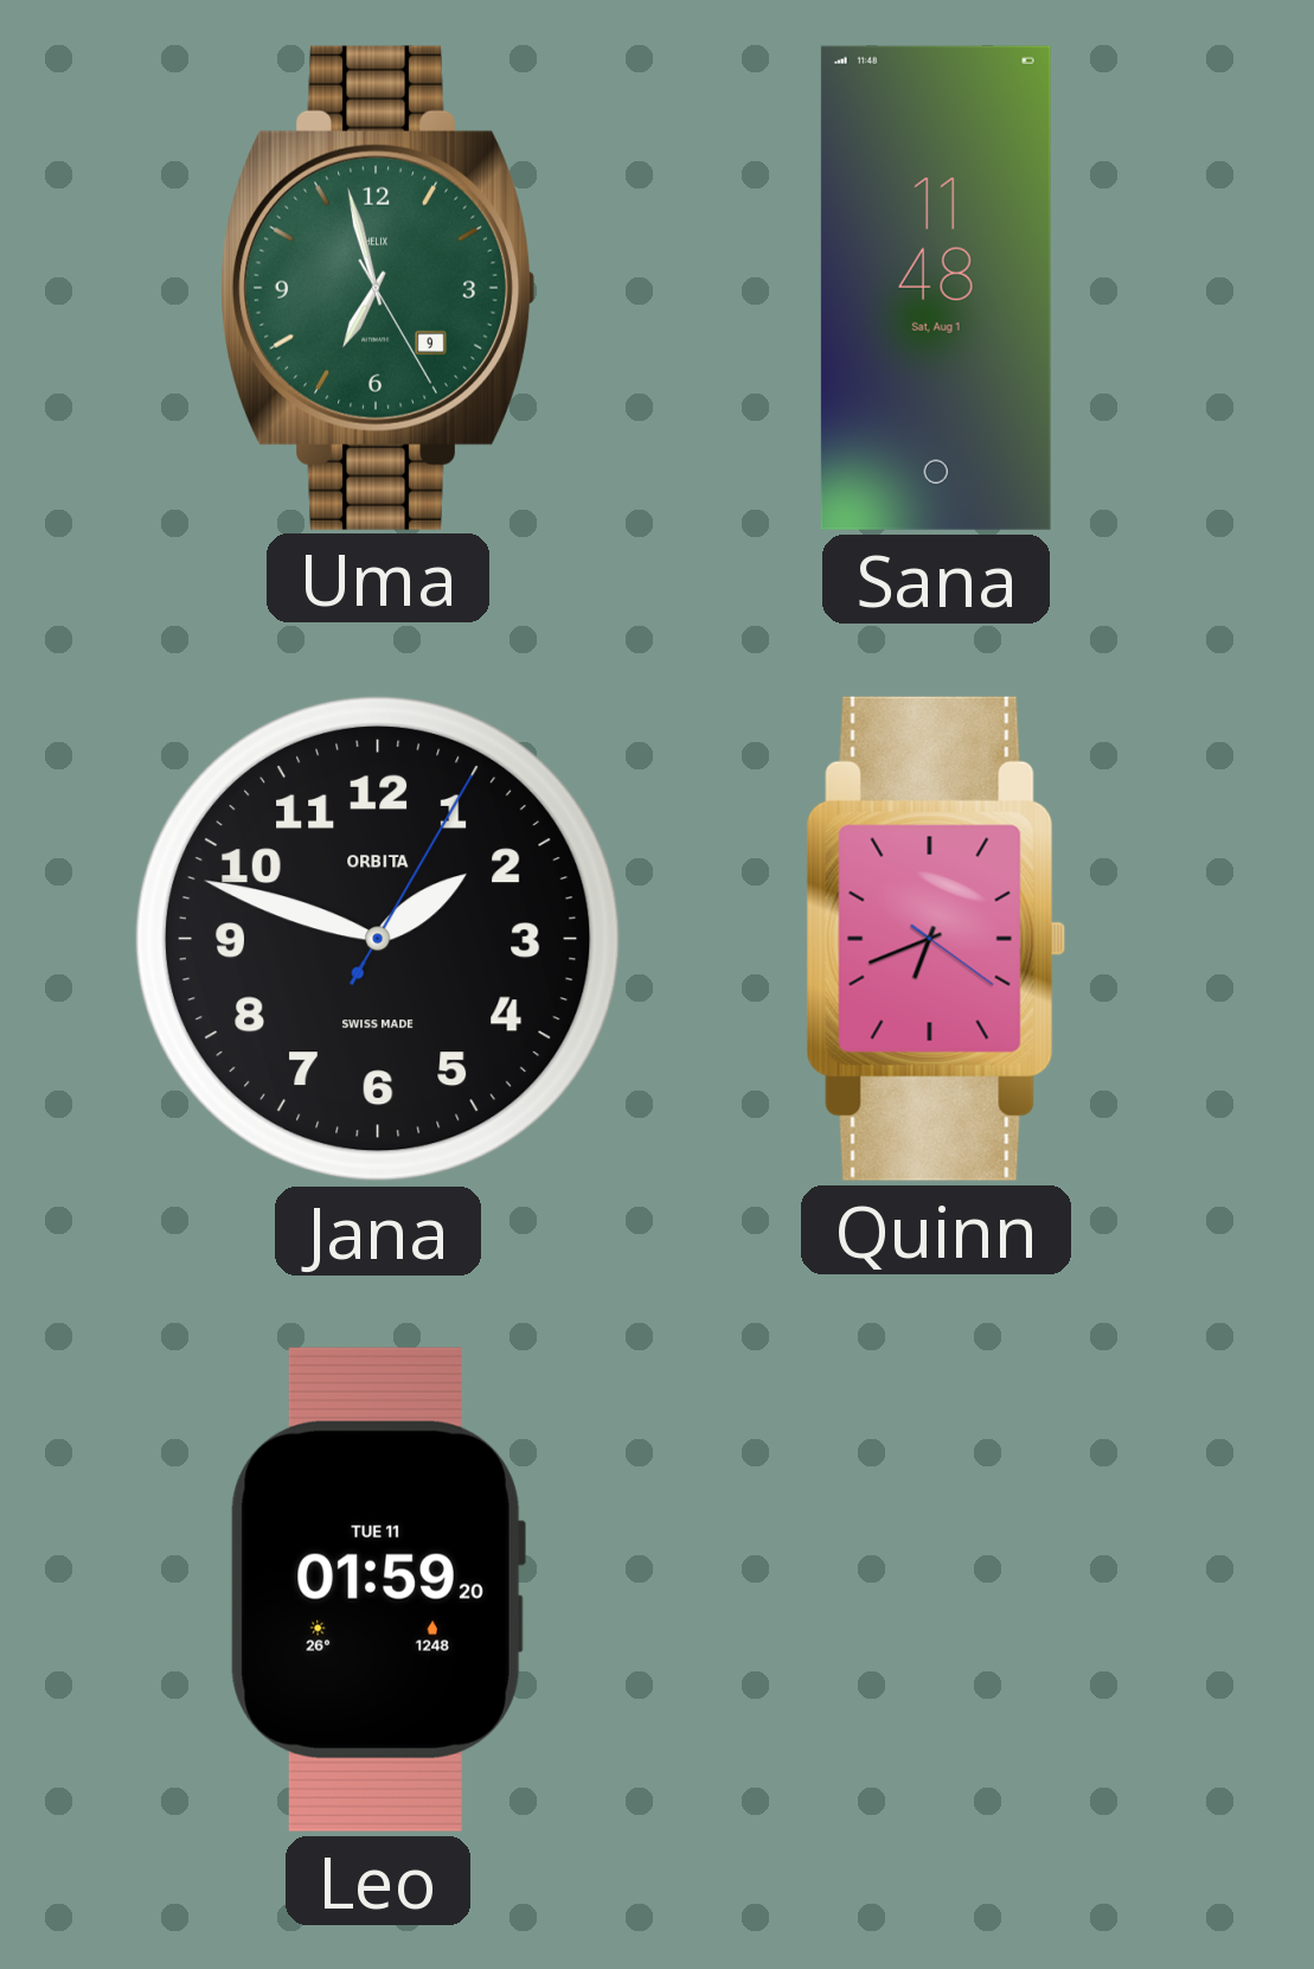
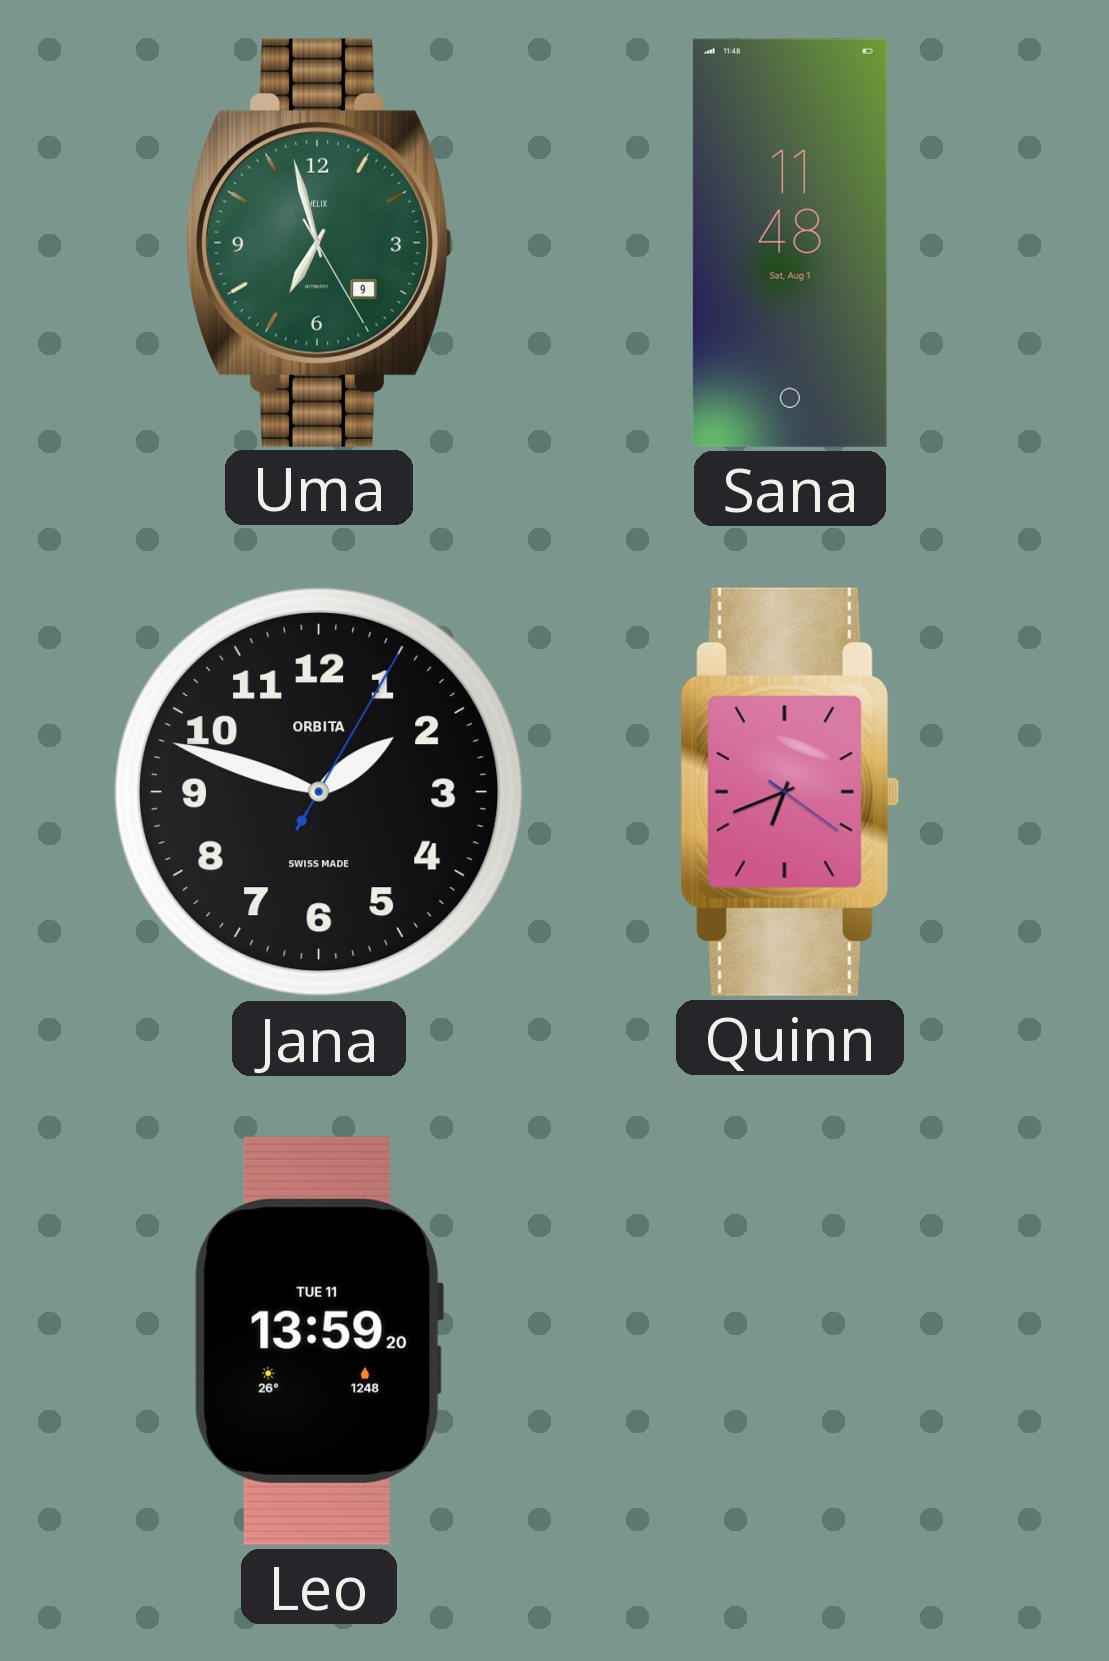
Leo: 01:59 -> 13:59 (319, 1341)
